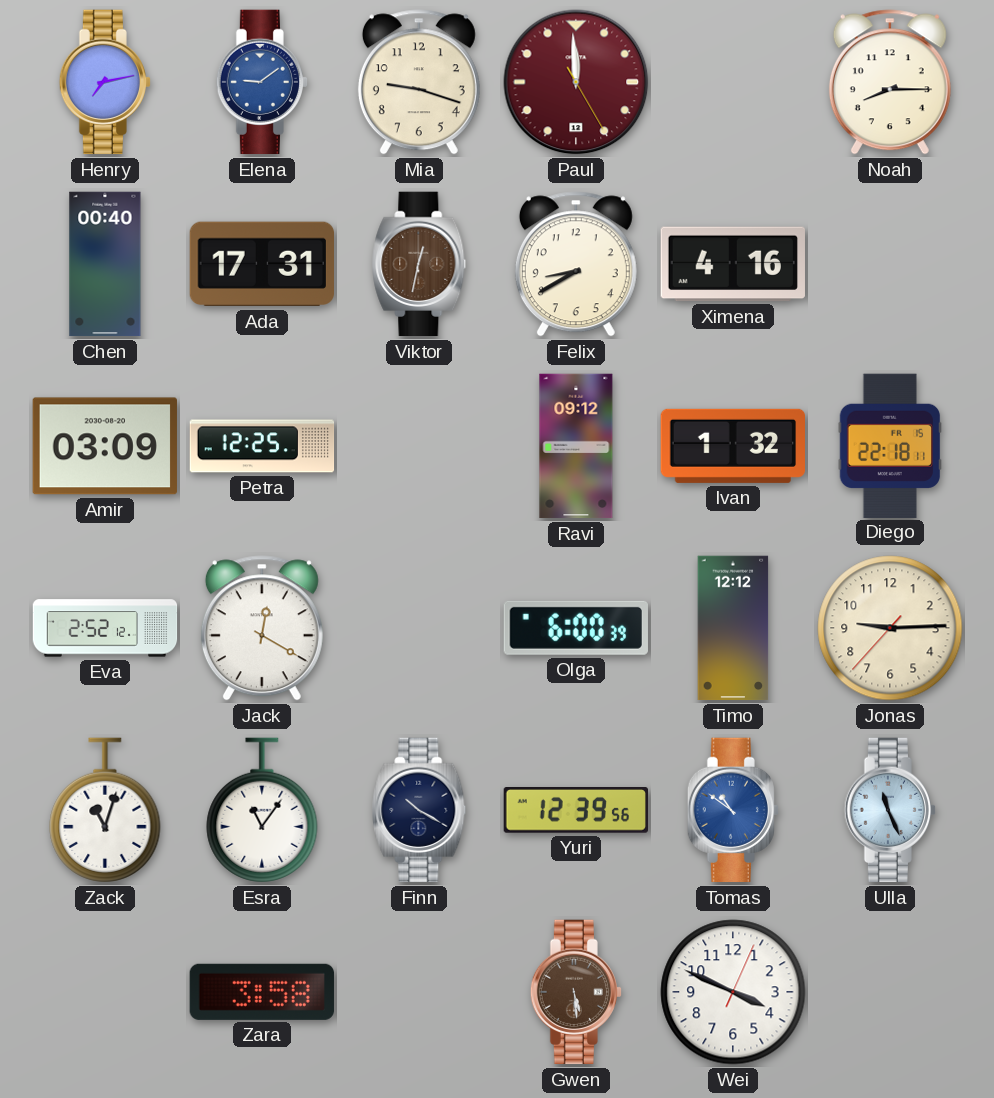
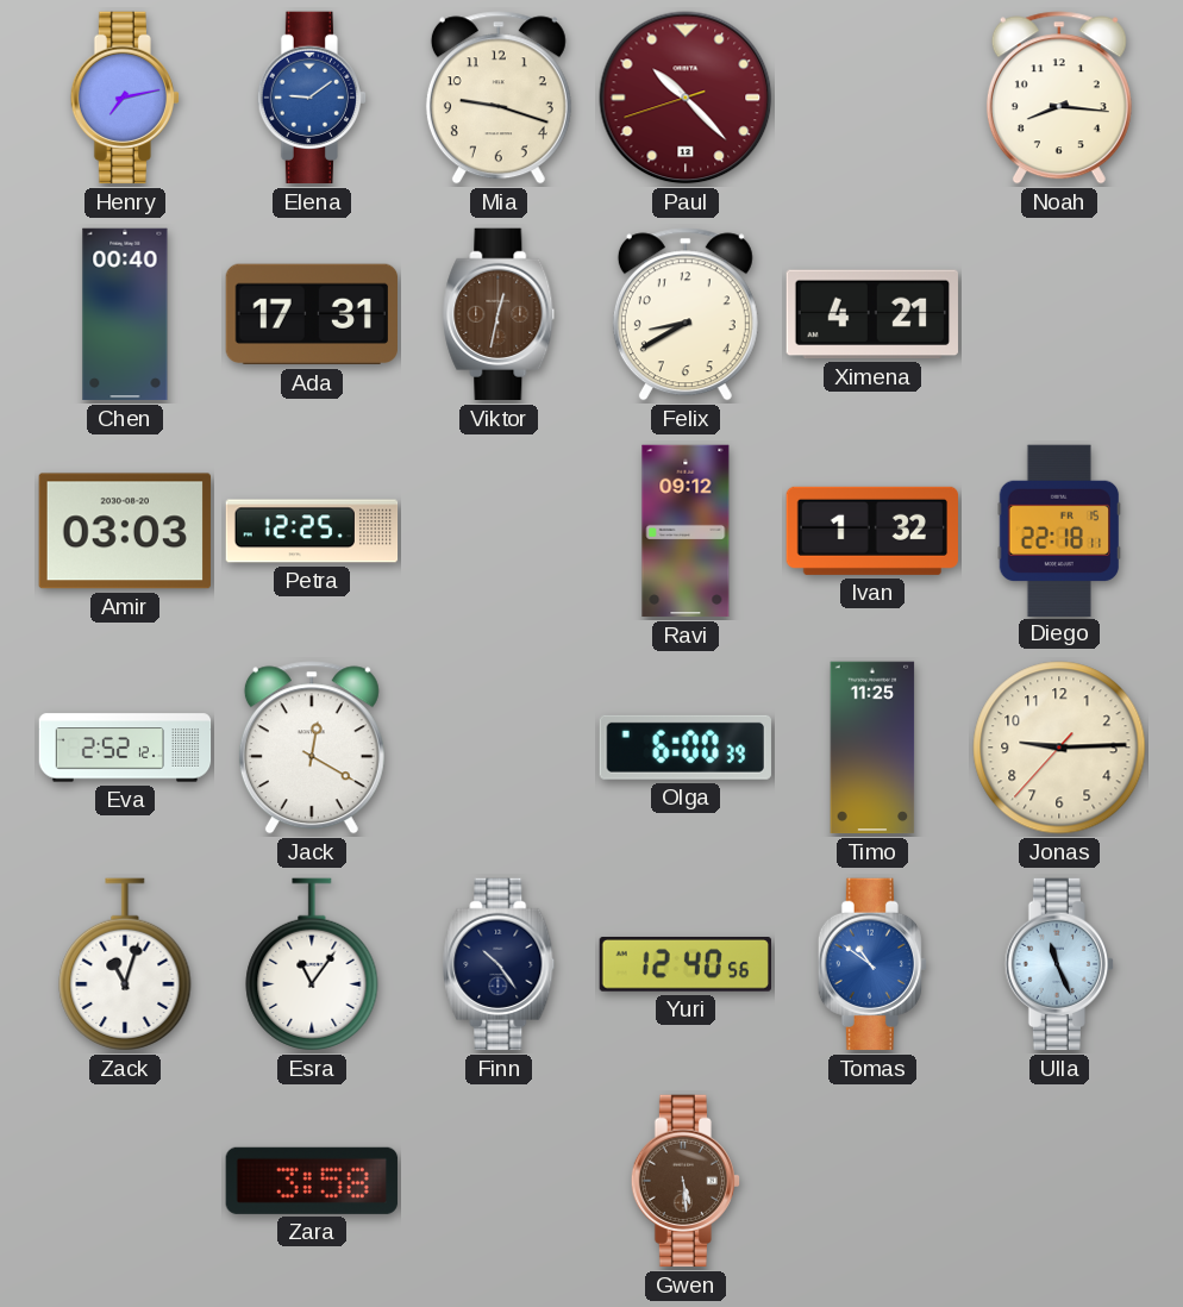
Paul: 11:59 -> 10:22 (686, 98)
Noah: 8:15 -> 8:16 (1059, 98)
Ximena: 4:16 -> 4:21 (872, 314)
Amir: 03:09 -> 03:03 (124, 531)
Timo: 12:12 -> 11:25 (872, 748)
Finn: 10:20 -> 10:24 (499, 964)
Yuri: 12:39 -> 12:40 (684, 965)
Wei: 3:49 -> none (733, 992)
